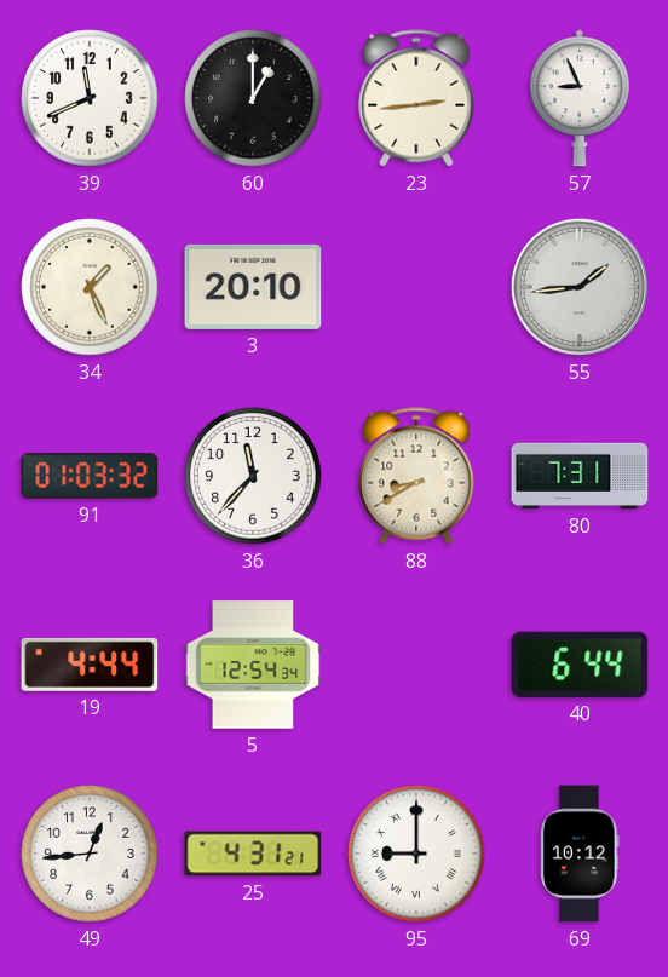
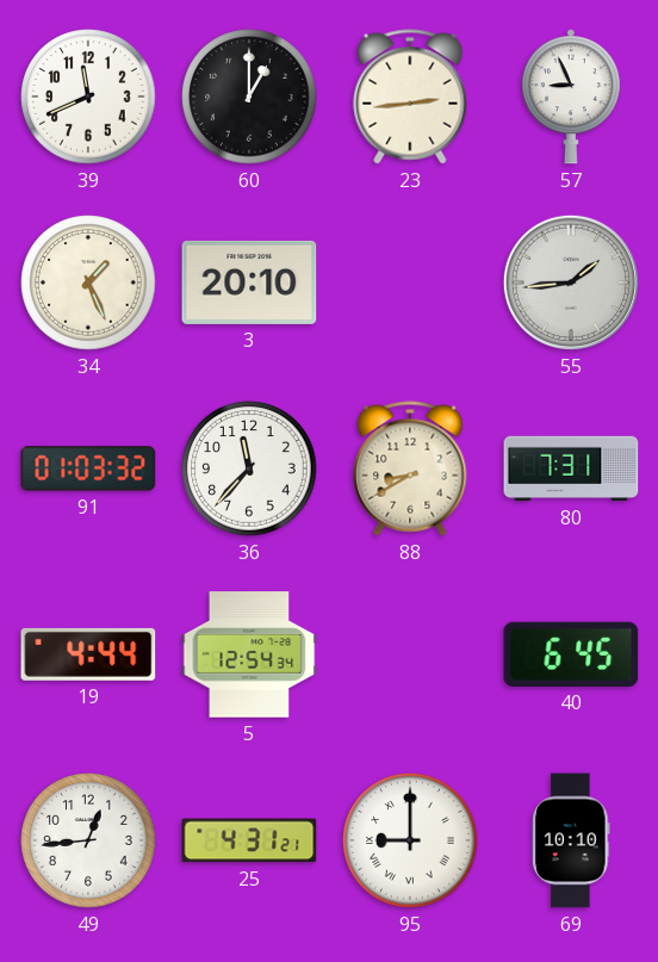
40: 6:44 -> 6:45 (571, 654)
69: 10:12 -> 10:10 (571, 840)
